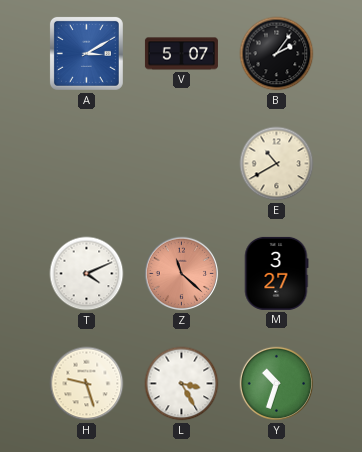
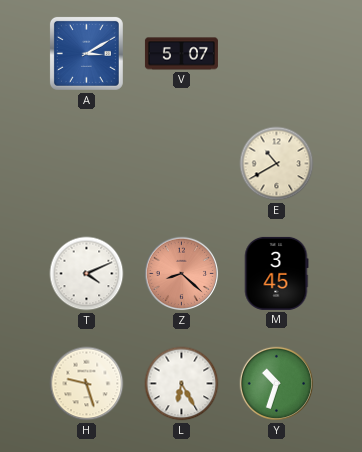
B: 2:06 -> none (277, 54)
Z: 11:22 -> 8:22 (182, 274)
M: 3:27 -> 3:45 (276, 273)
L: 3:25 -> 6:25 (182, 384)
